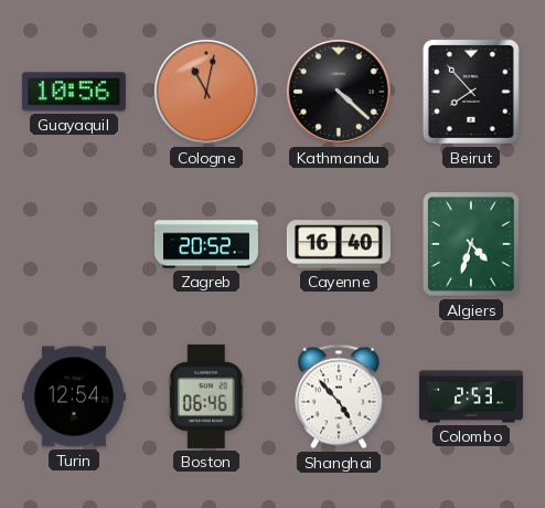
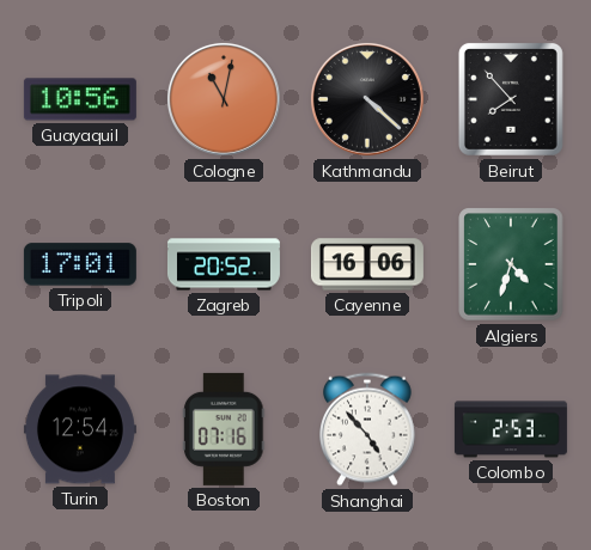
Tripoli: none -> 17:01 (80, 264)
Cayenne: 16:40 -> 16:06 (367, 264)
Boston: 06:46 -> 07:16 (224, 429)
